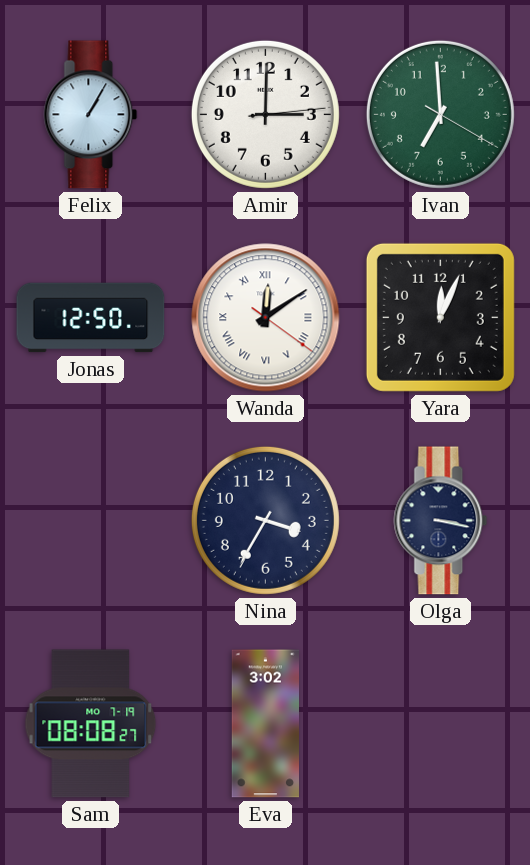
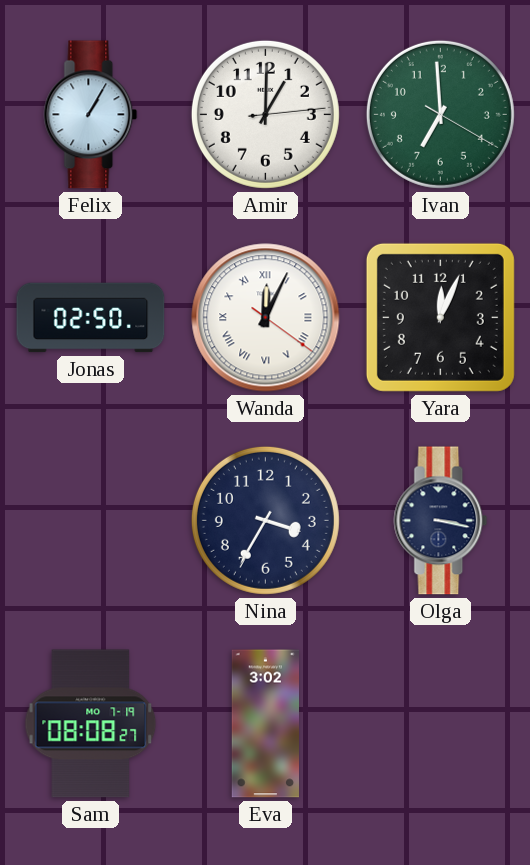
Amir: 3:00 -> 1:00 (265, 114)
Jonas: 12:50 -> 02:50 (91, 318)
Wanda: 12:09 -> 12:04 (266, 318)
